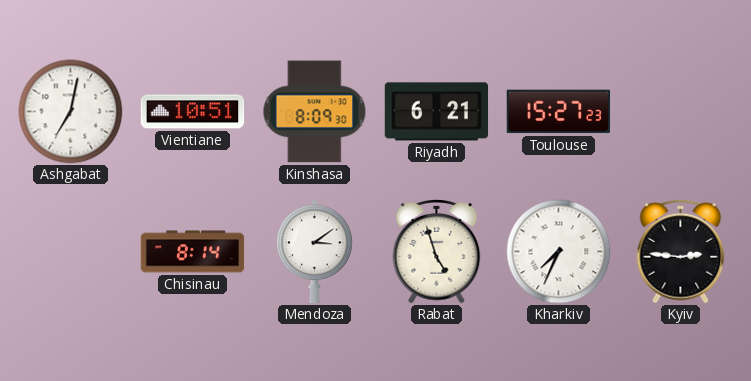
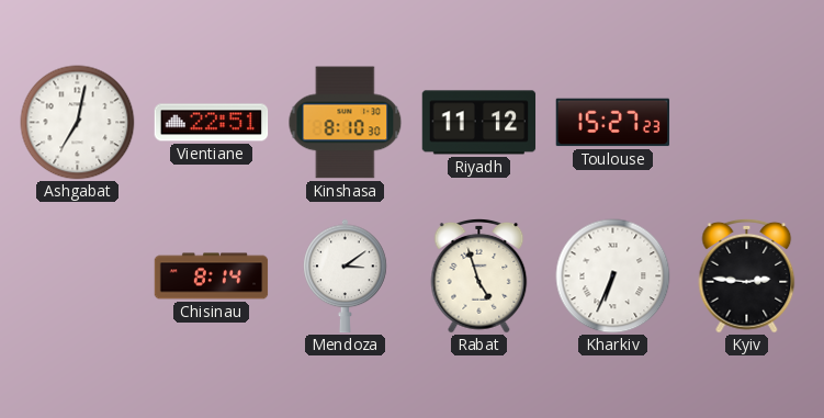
Vientiane: 10:51 -> 22:51 (212, 123)
Kinshasa: 8:09 -> 8:10 (346, 123)
Riyadh: 6:21 -> 11:12 (479, 123)
Kharkiv: 7:34 -> 6:34 (613, 276)
